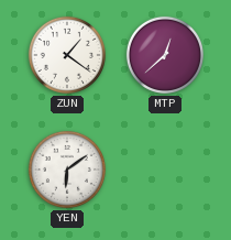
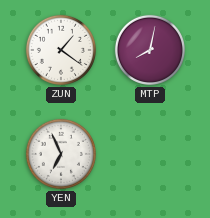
MTP: 12:38 -> 8:02 (150, 50)
YEN: 6:09 -> 6:56 (61, 154)
